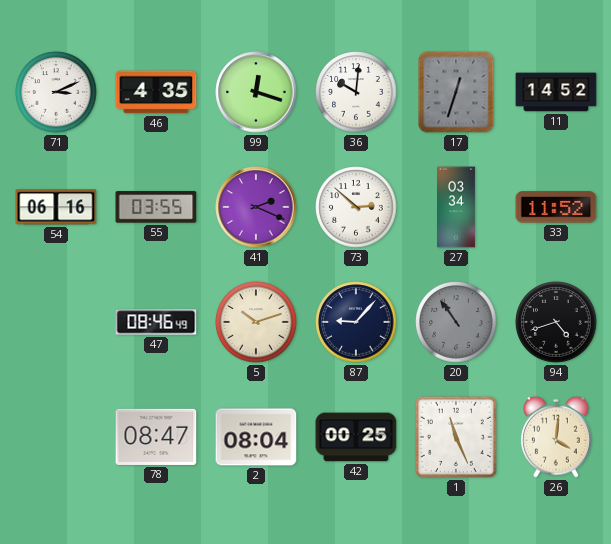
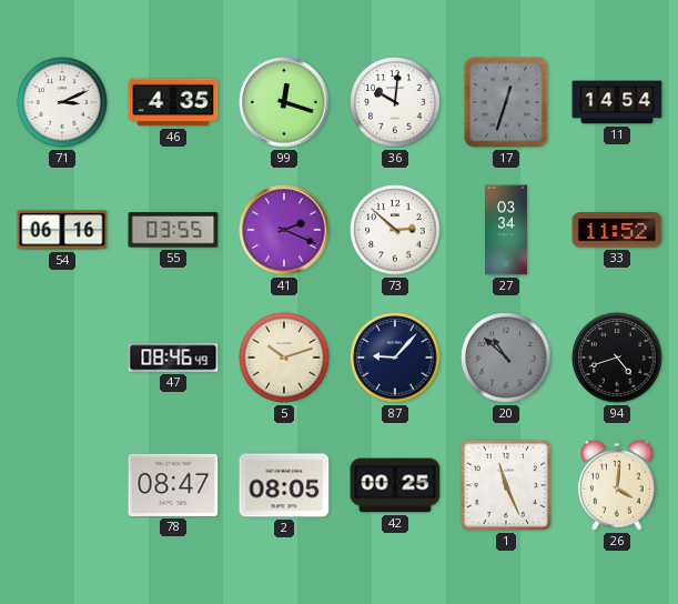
11: 14:52 -> 14:54 (617, 102)
20: 10:54 -> 10:52 (506, 358)
2: 08:04 -> 08:05 (284, 485)
